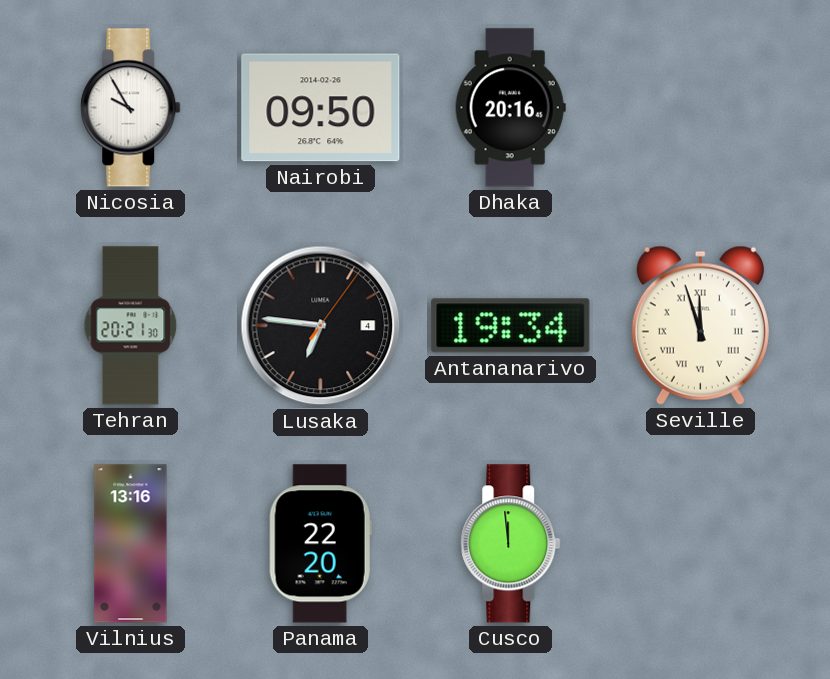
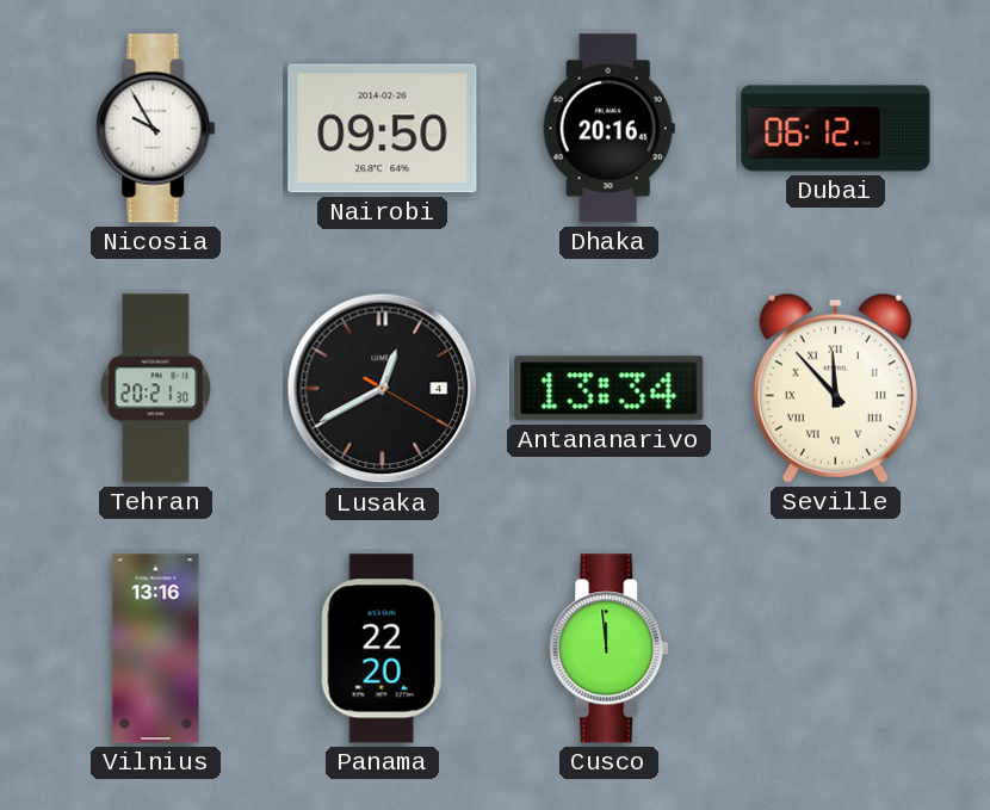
Dubai: none -> 06:12 (836, 129)
Lusaka: 6:46 -> 12:40 (383, 389)
Antananarivo: 19:34 -> 13:34 (610, 389)
Seville: 11:57 -> 11:53 (835, 388)
